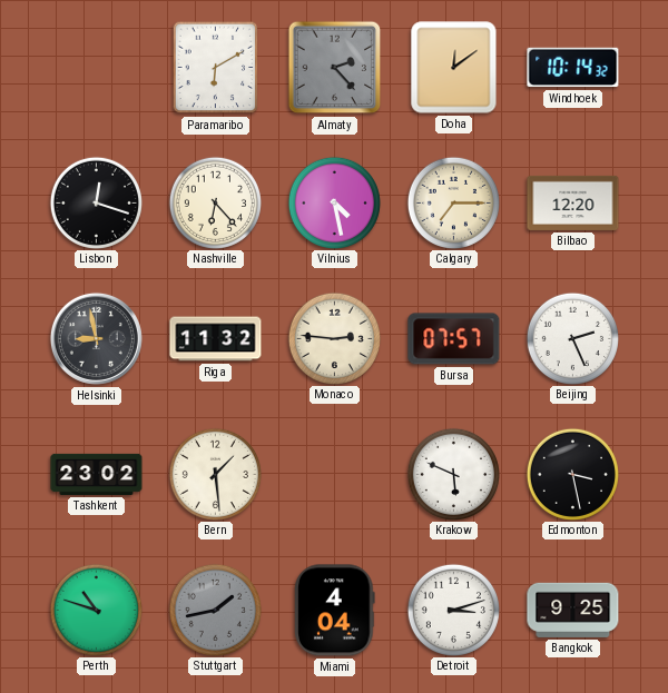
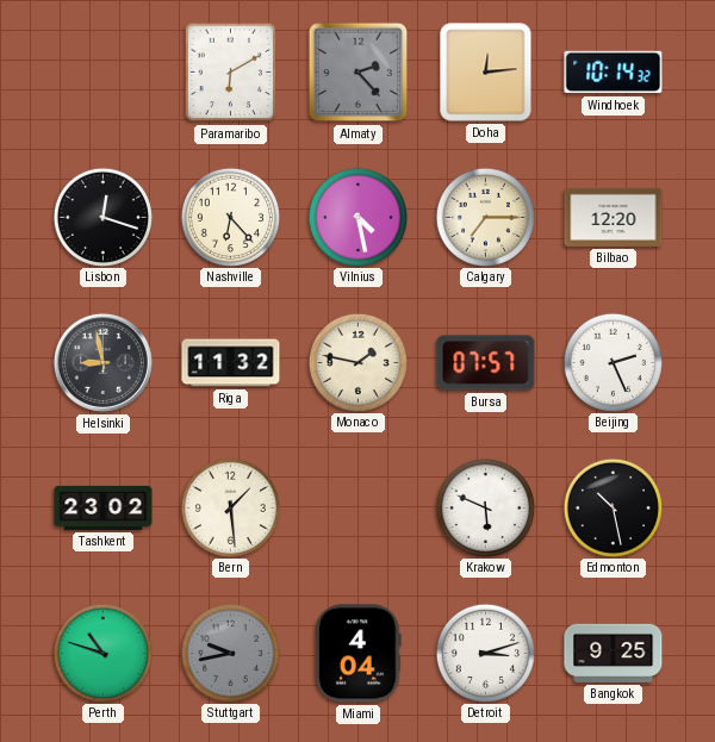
Doha: 12:09 -> 12:14 (486, 73)
Monaco: 2:46 -> 1:47 (357, 362)
Edmonton: 3:28 -> 10:28 (613, 507)
Stuttgart: 1:43 -> 9:43 (230, 653)
